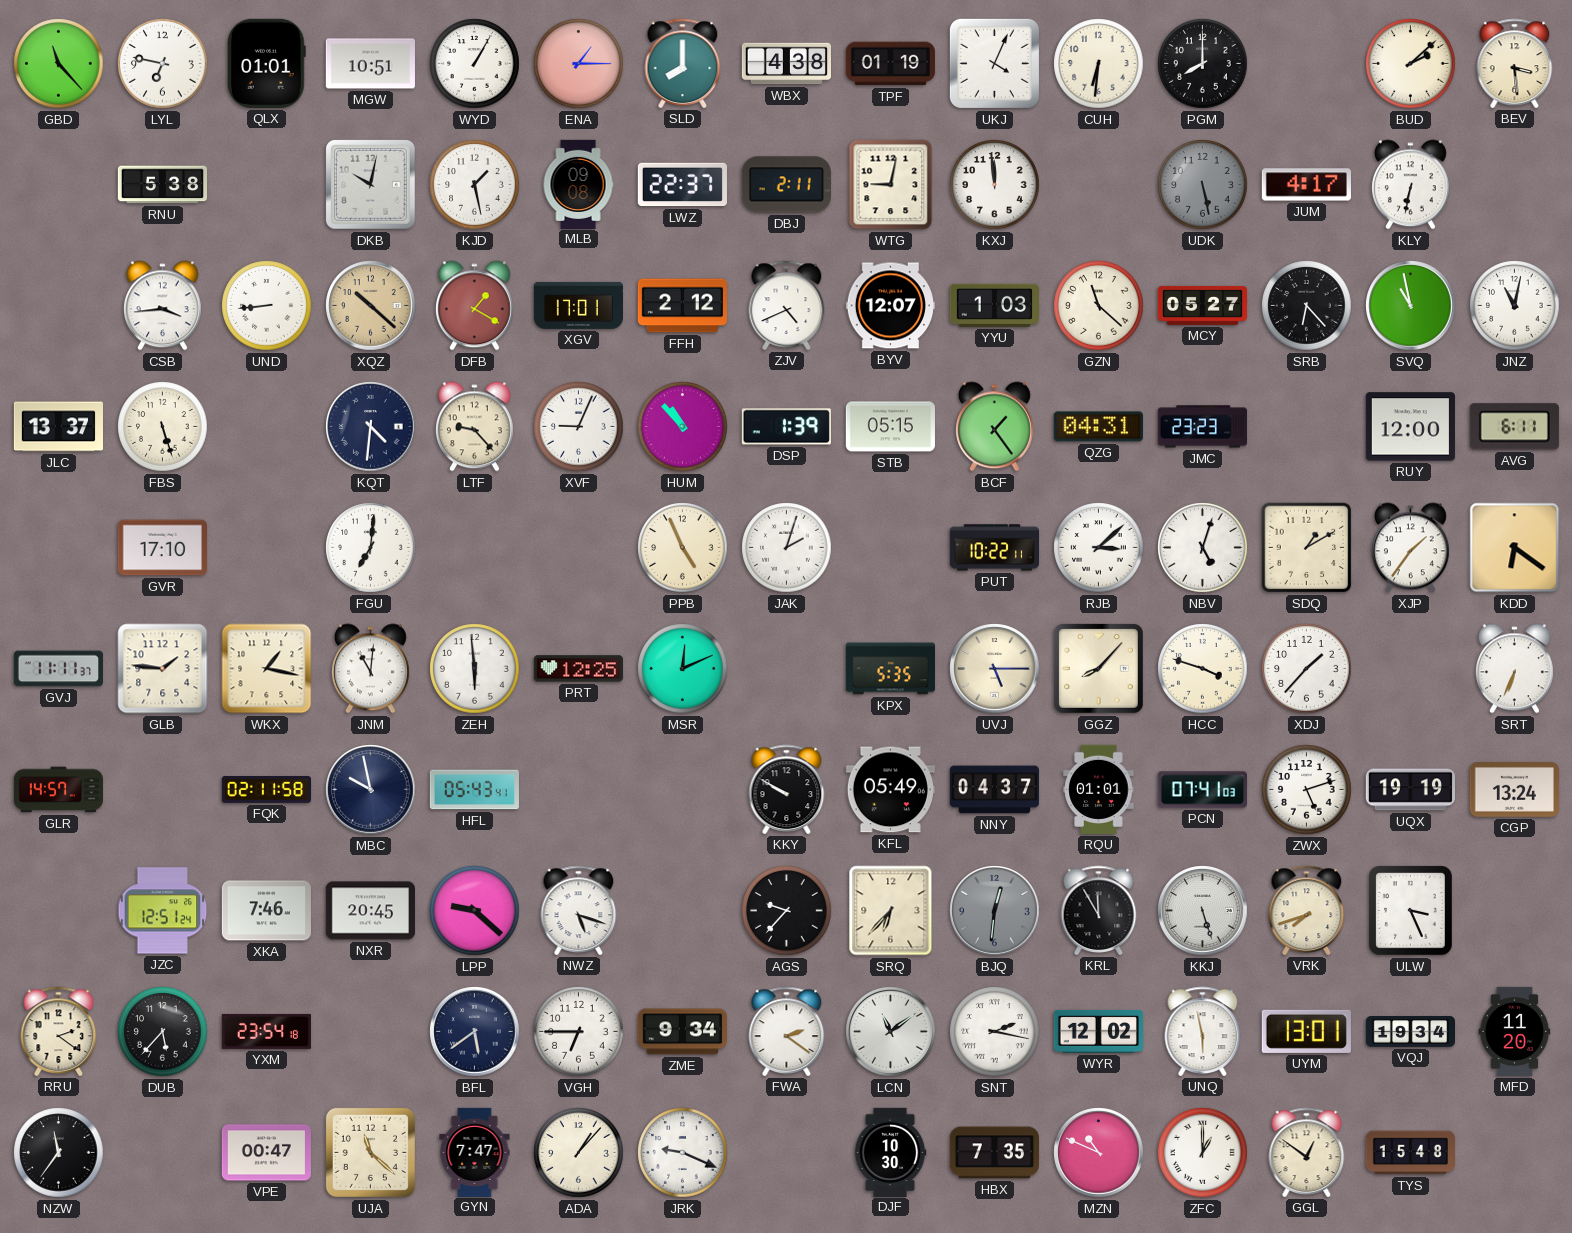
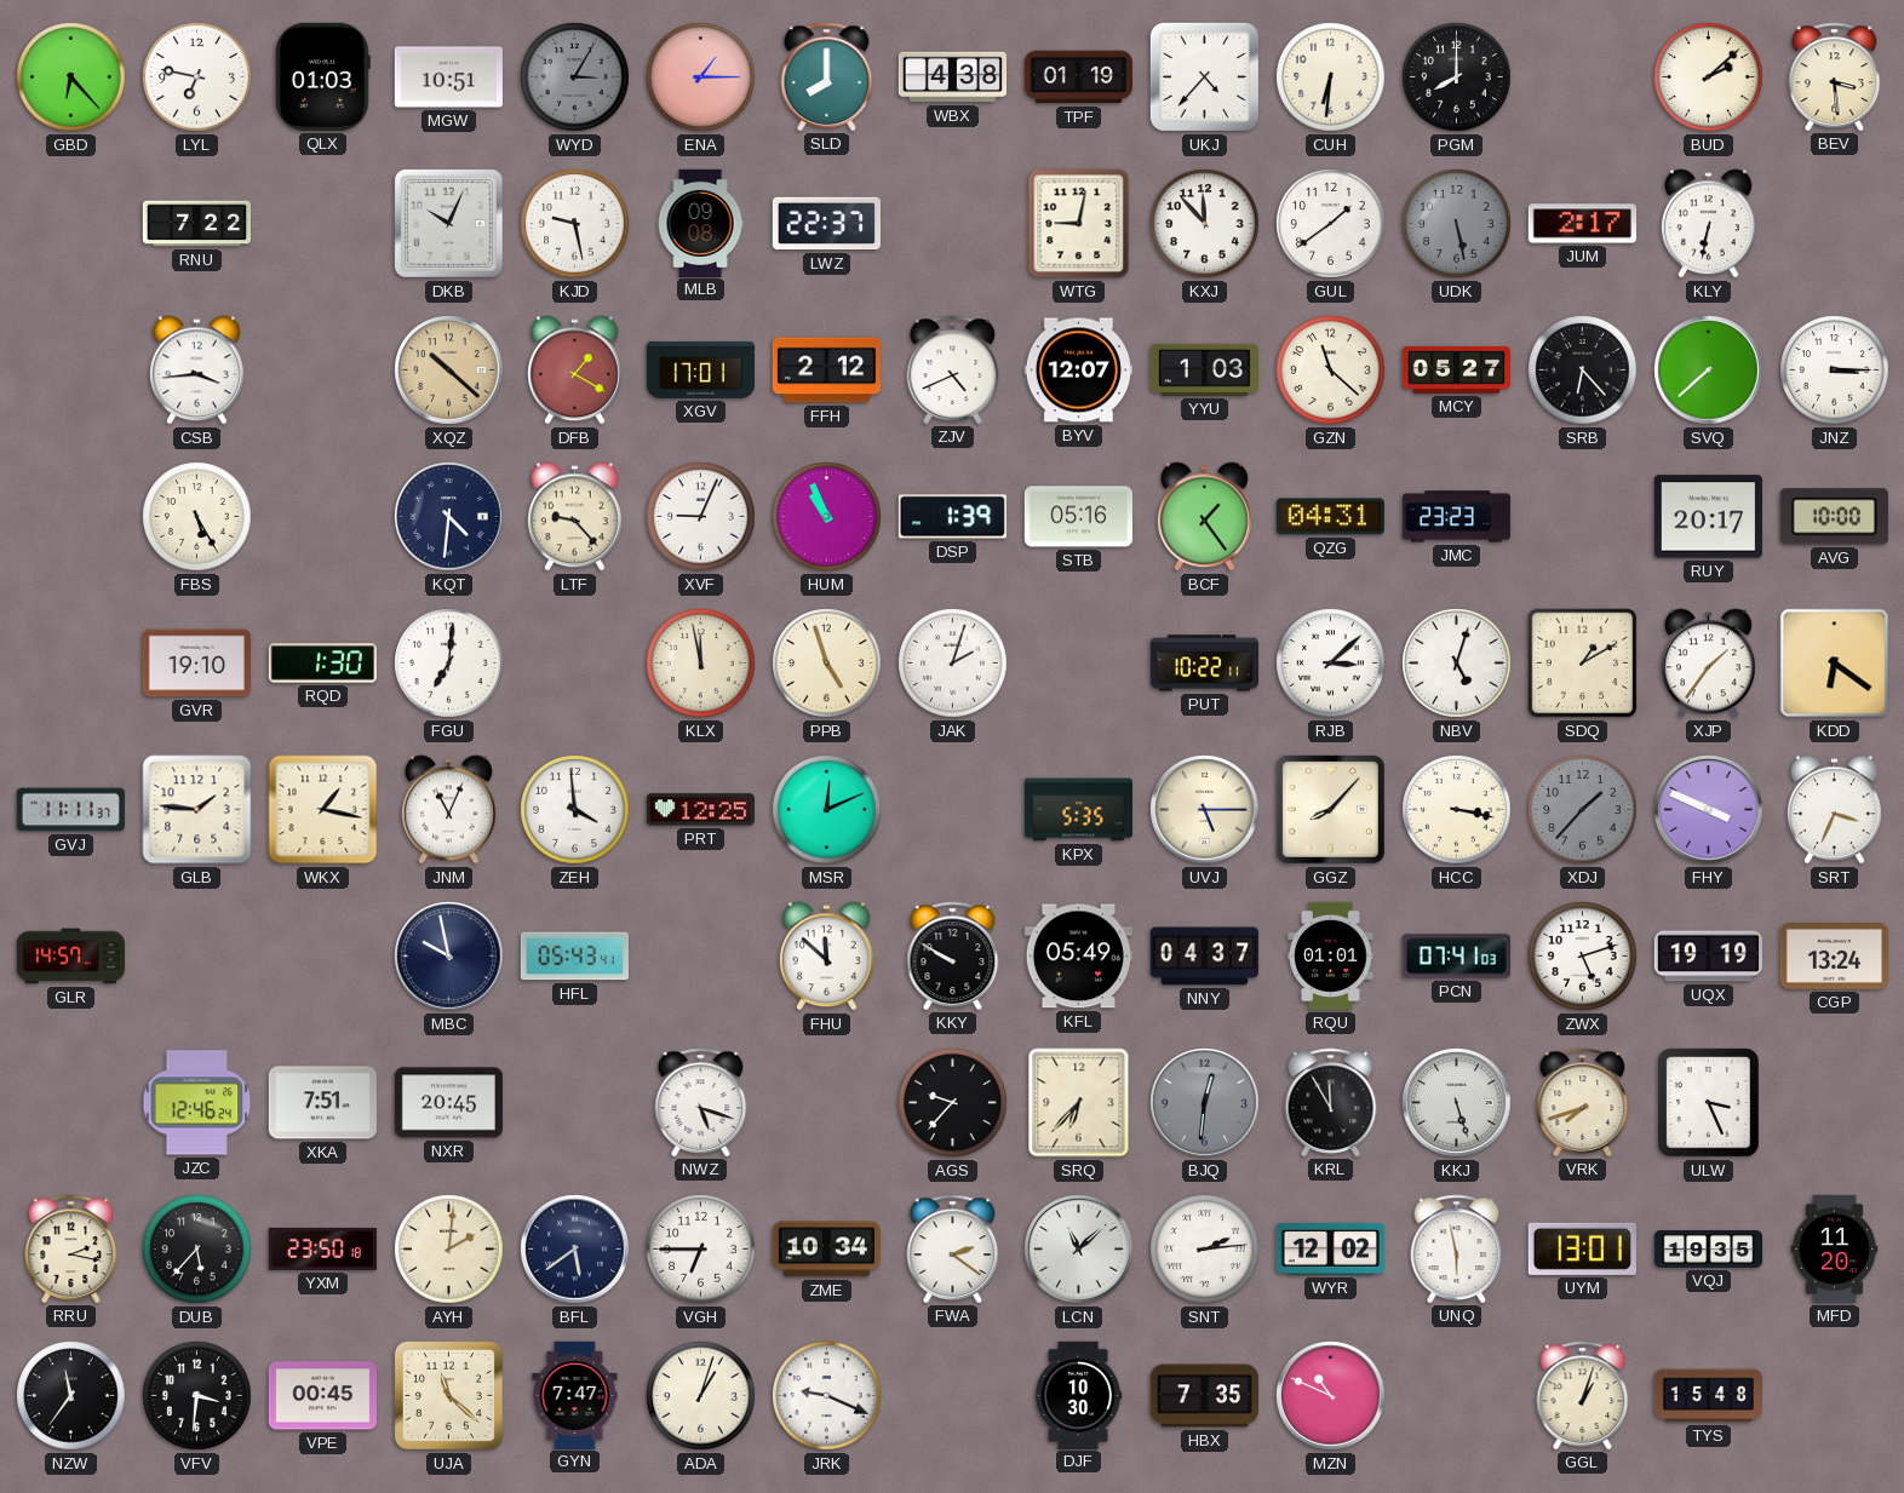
GBD: 11:23 -> 6:23 (71, 77)
QLX: 01:01 -> 01:03 (322, 76)
WYD: 1:05 -> 3:05 (575, 77)
WYD dial: white -> grey (575, 77)
UKJ: 4:04 -> 4:37 (1204, 76)
RNU: 5:38 -> 7:22 (196, 224)
DKB: 10:02 -> 10:04 (448, 223)
KJD: 1:28 -> 9:28 (575, 224)
DBJ: 2:11 -> none (786, 185)
KXJ: 11:59 -> 11:53 (1205, 224)
GUL: none -> 1:39 (1331, 224)
JUM: 4:17 -> 2:17 (1582, 224)
UND: 8:44 -> none (267, 306)
SVQ: 10:58 -> 7:38 (1709, 371)
JNZ: 11:02 -> 3:15 (1835, 371)
JLC: 13:37 -> none (58, 427)
FBS: 5:27 -> 5:25 (197, 517)
HUM: 10:53 -> 10:56 (827, 517)
STB: 05:15 -> 05:16 (1078, 517)
RUY: 12:00 -> 20:17 (1708, 517)
AVG: 6:11 -> 10:00 (1834, 517)
GVR: 17:10 -> 19:10 (196, 664)
RQD: none -> 1:30 (322, 664)
KLX: none -> 11:58 (701, 664)
PPB: 4:56 -> 4:57 (827, 664)
JNM: 11:01 -> 11:04 (448, 810)
ZEH: 5:59 -> 3:59 (575, 810)
HCC: 3:48 -> 3:17 (1457, 810)
XDJ dial: white -> grey (1583, 810)
FHY: none -> 3:49 (1709, 810)
SRT: 6:34 -> 3:34 (1834, 810)
FQK: 02:11 -> none (266, 790)
FHU: none -> 11:52 (826, 957)
JZC: 12:51 -> 12:46 (197, 1103)
XKA: 7:46 -> 7:51 (322, 1103)
LPP: 9:22 -> none (475, 911)
RRU: 2:21 -> 2:17 (71, 1248)
YXM: 23:54 -> 23:50 (322, 1248)
AYH: none -> 2:01 (449, 1250)
ZME: 9:34 -> 10:34 (826, 1250)
LCN: 11:09 -> 11:08 (1079, 1250)
SNT: 2:17 -> 2:14 (1205, 1250)
VQJ: 19:34 -> 19:35 (1708, 1250)
VFV: none -> 3:31 (197, 1396)
VPE: 00:47 -> 00:45 (322, 1396)
ADA: 1:07 -> 1:03 (701, 1396)
ZFC: 1:00 -> none (1203, 1153)
GGL: 12:51 -> 1:03 (1583, 1395)
